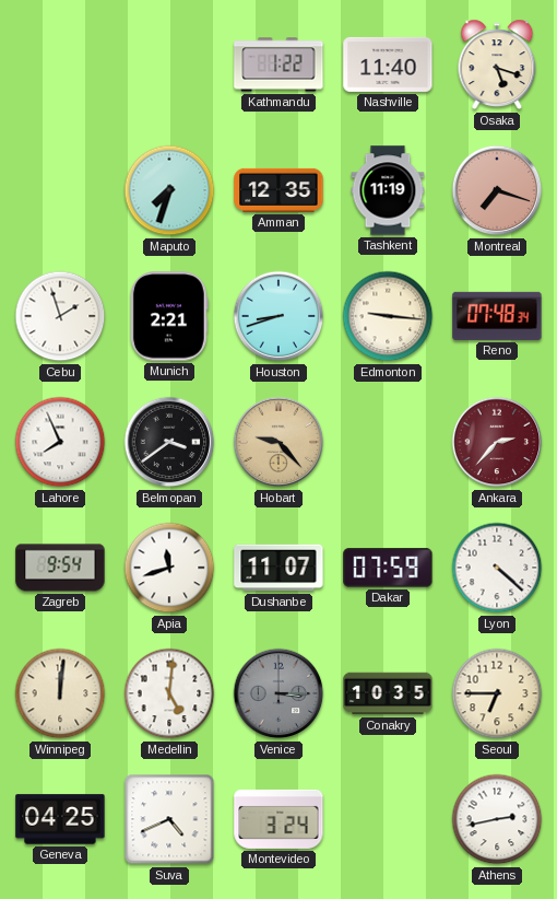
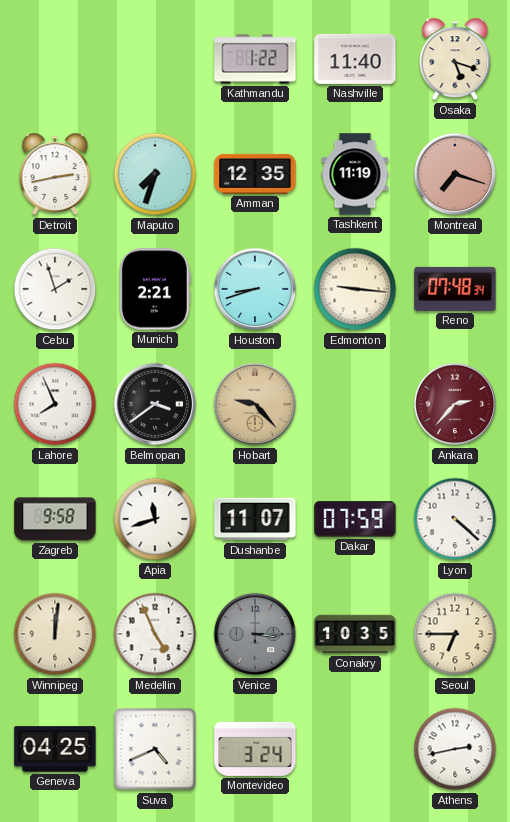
Detroit: none -> 2:43 (55, 174)
Zagreb: 9:54 -> 9:58 (55, 519)
Medellin: 5:01 -> 4:56 (155, 634)
